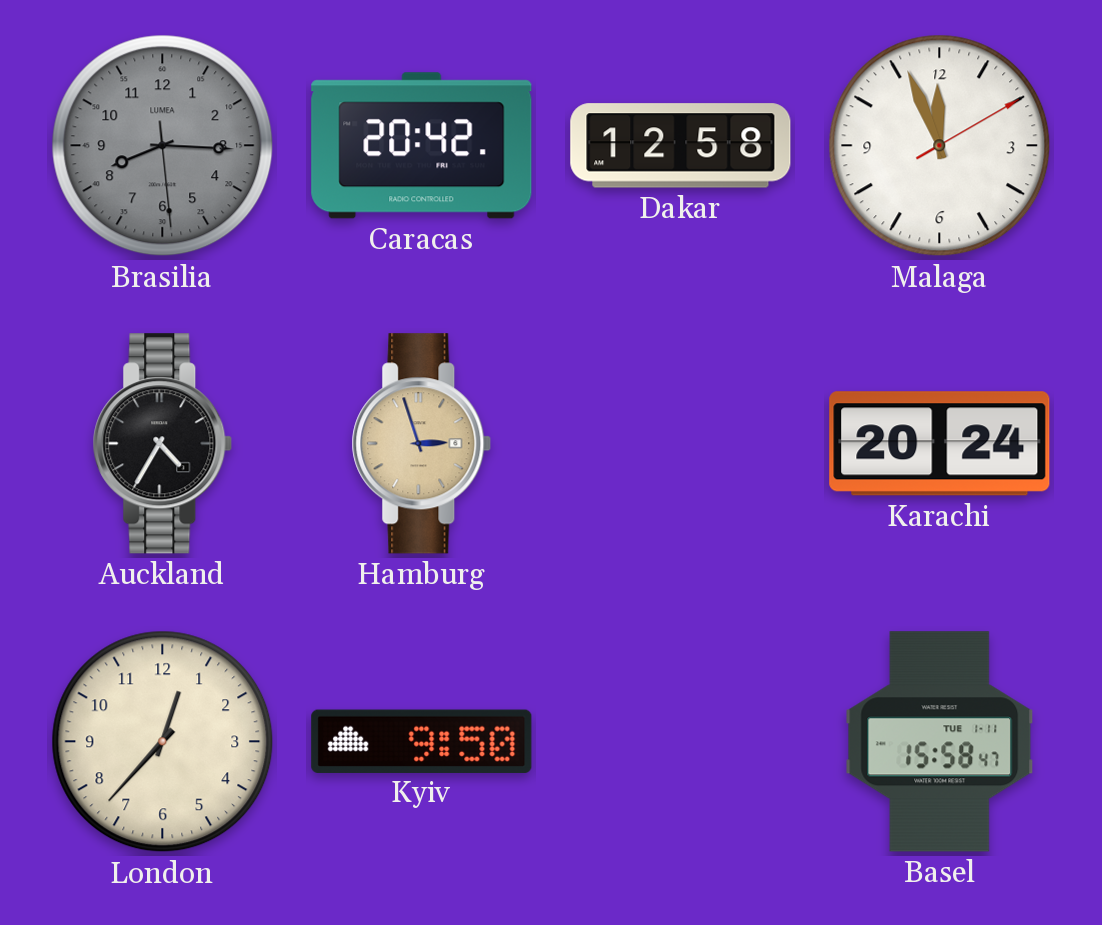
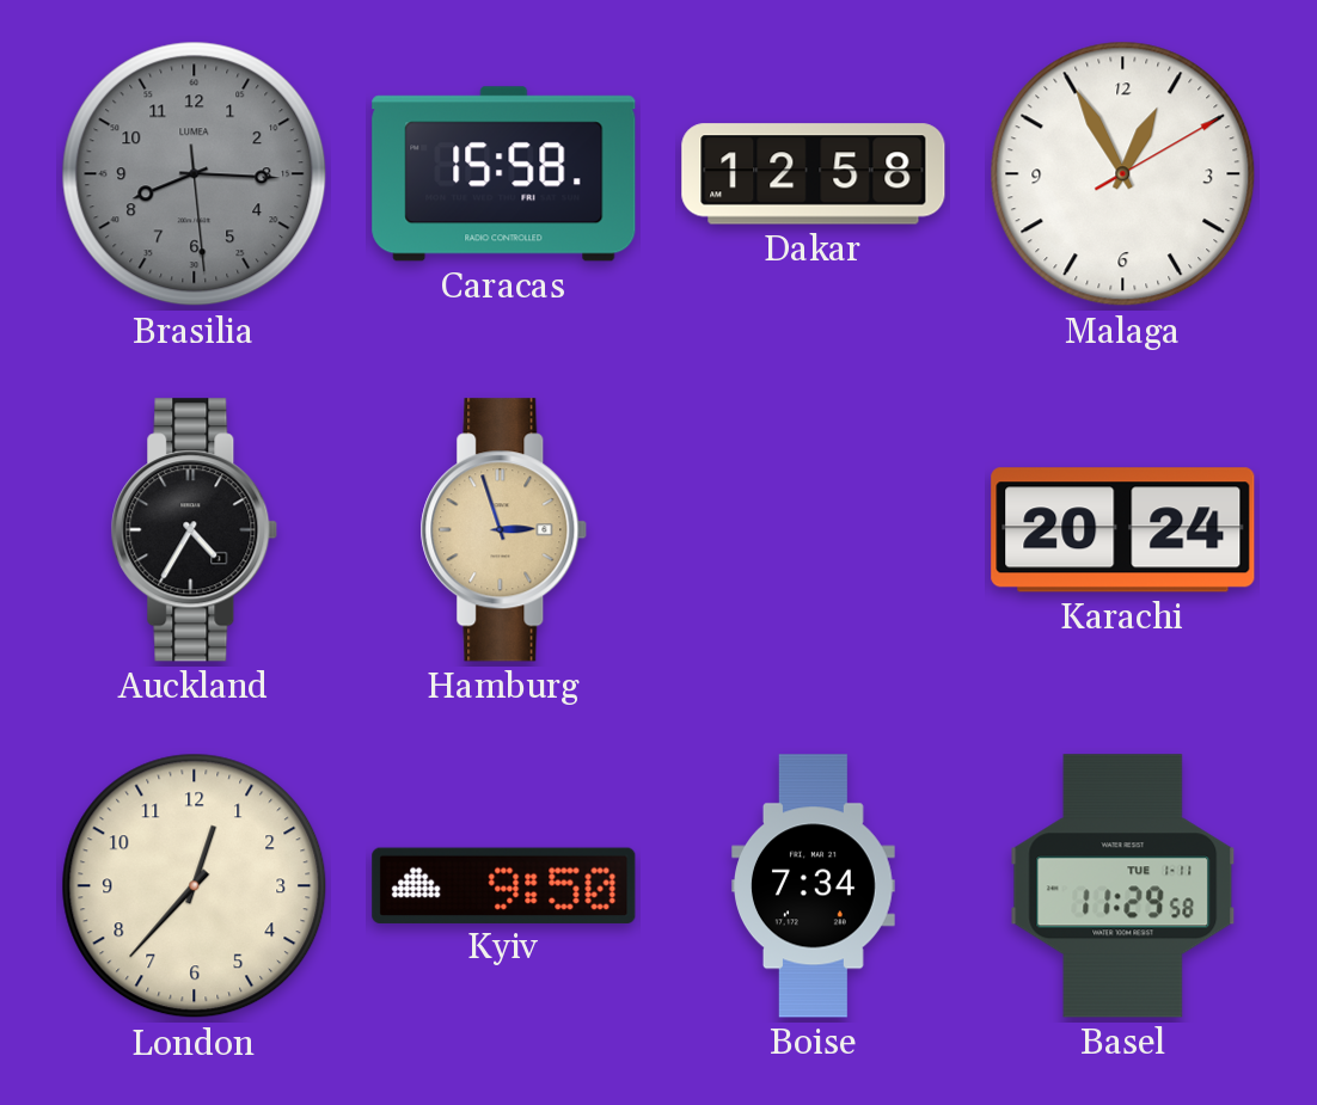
Caracas: 20:42 -> 15:58 (504, 174)
Malaga: 11:56 -> 12:55 (1123, 174)
Boise: none -> 7:34 (814, 886)
Basel: 15:58 -> 11:29 (1123, 886)
